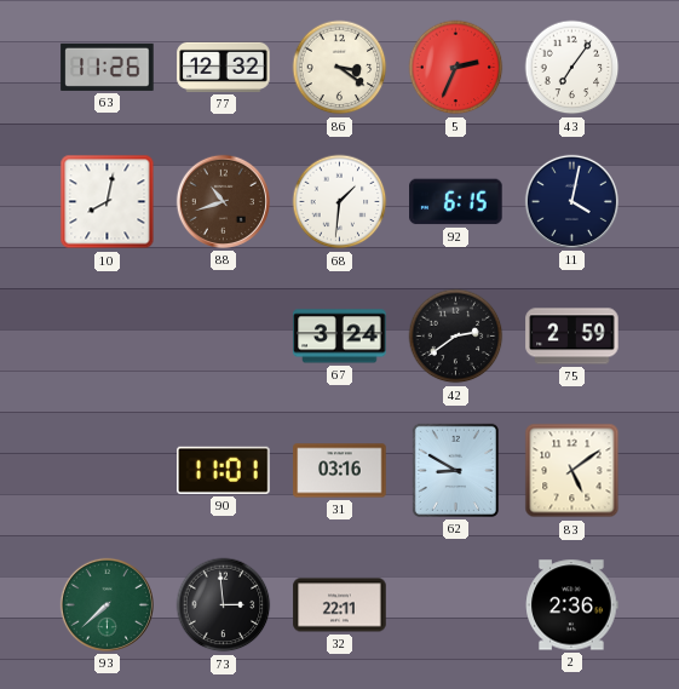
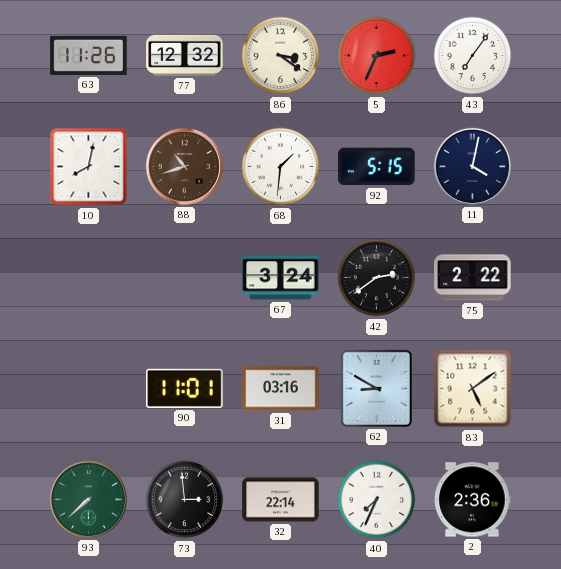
92: 6:15 -> 5:15 (377, 167)
75: 2:59 -> 2:22 (473, 278)
32: 22:11 -> 22:14 (281, 500)
40: none -> 7:34 (377, 500)
